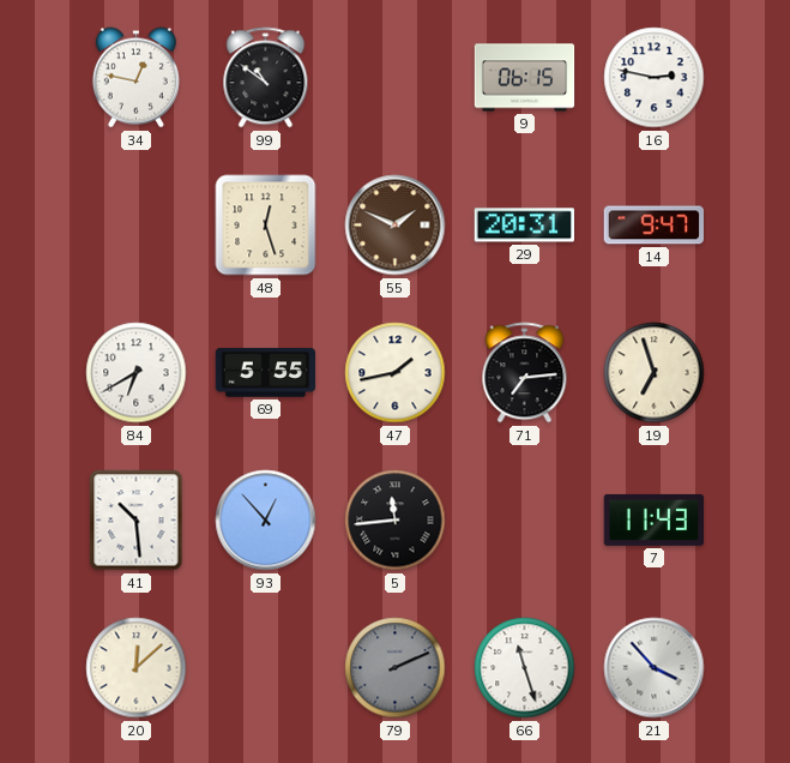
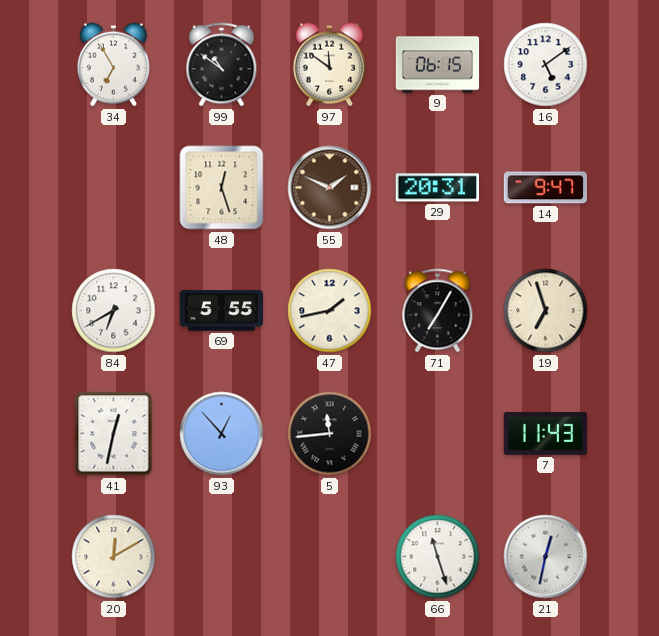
34: 12:47 -> 6:55 (113, 65)
97: none -> 11:51 (329, 65)
16: 2:47 -> 5:09 (546, 65)
71: 7:14 -> 7:05 (438, 311)
41: 10:29 -> 12:32 (114, 434)
20: 12:08 -> 12:10 (114, 557)
79: 2:11 -> none (396, 668)
21: 3:53 -> 12:32 (546, 557)
